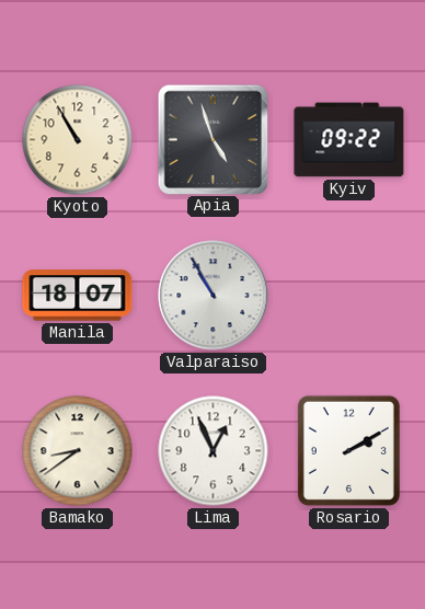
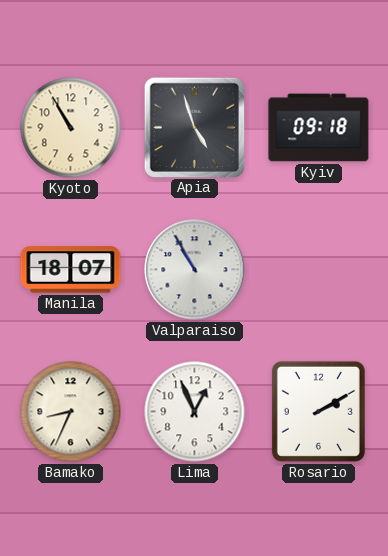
Kyiv: 09:22 -> 09:18 (319, 128)
Bamako: 8:39 -> 8:34 (71, 412)
